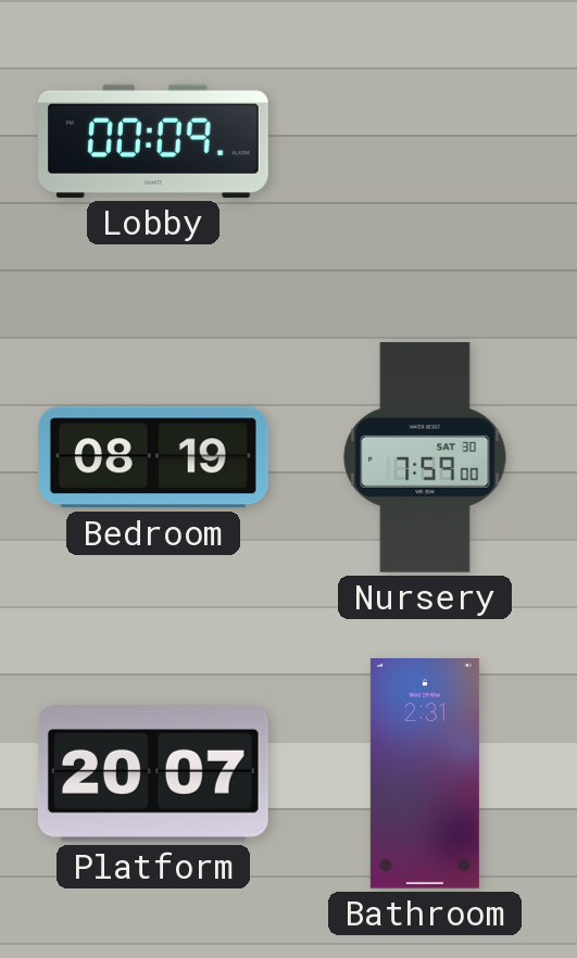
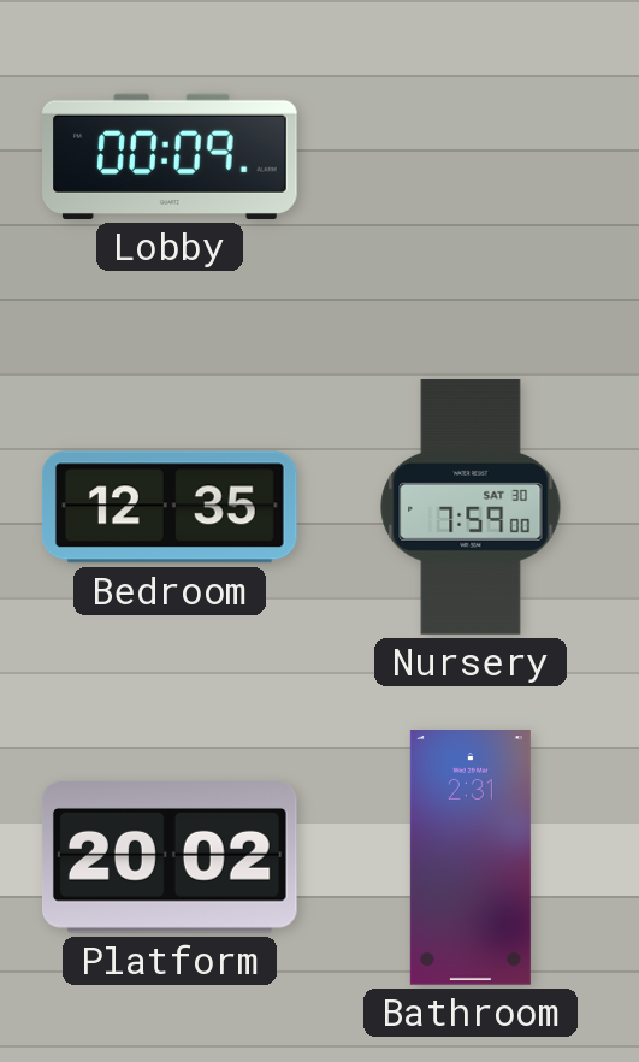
Bedroom: 08:19 -> 12:35 (170, 507)
Platform: 20:07 -> 20:02 (170, 859)
